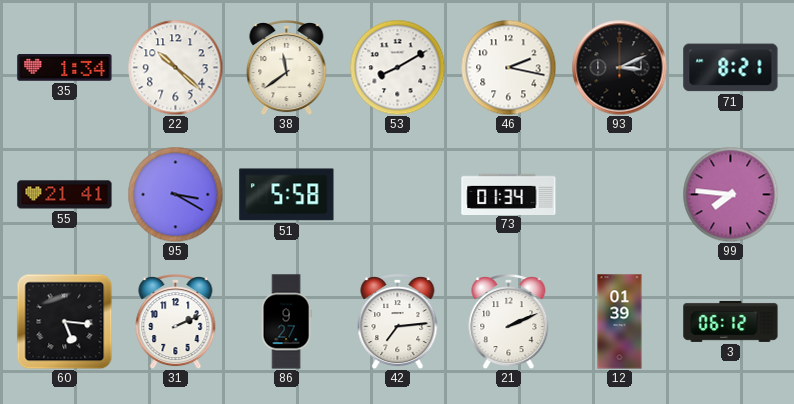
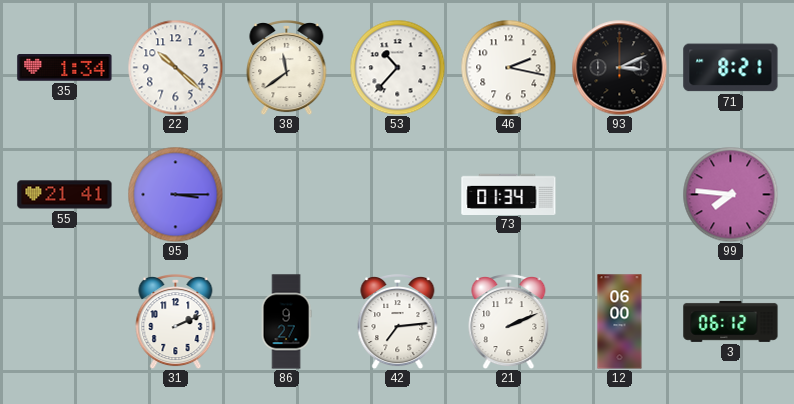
53: 8:10 -> 10:37 (397, 67)
95: 3:20 -> 3:15 (175, 194)
51: 5:58 -> none (287, 195)
60: 5:16 -> none (64, 321)
12: 01:39 -> 06:00 (620, 322)
